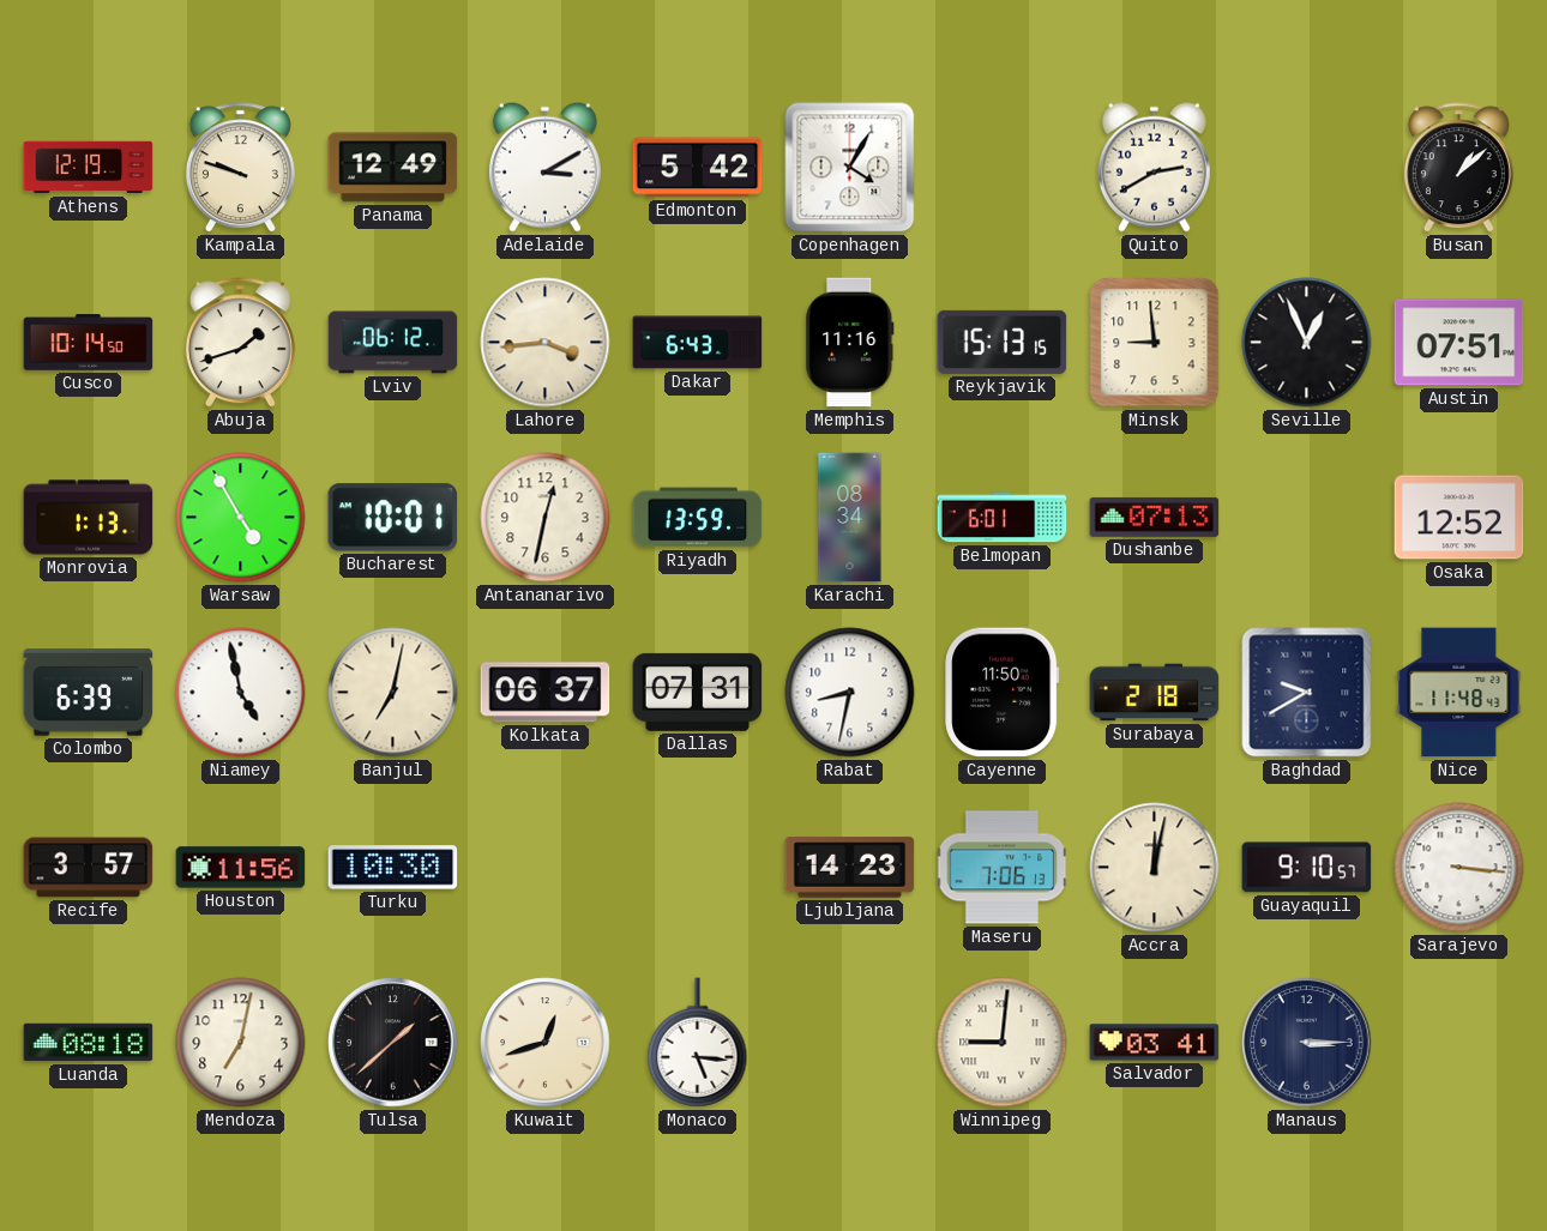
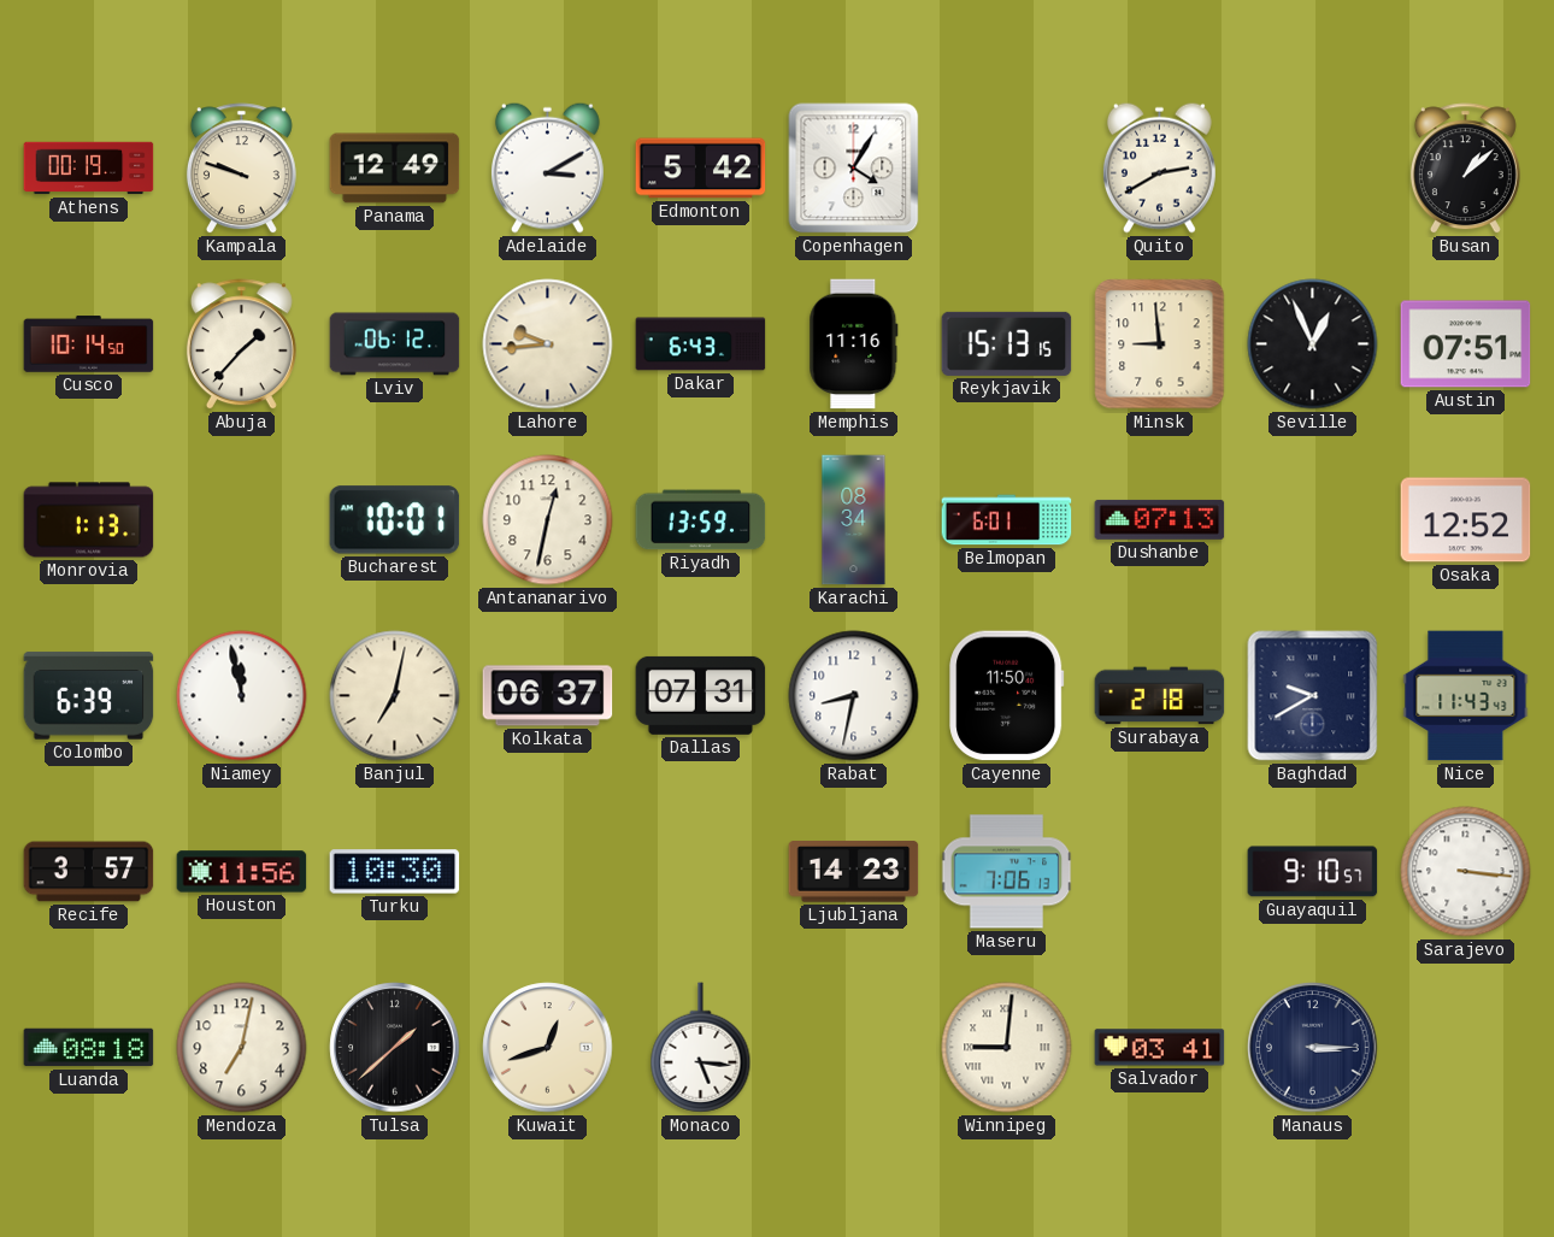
Athens: 12:19 -> 00:19 (89, 169)
Abuja: 1:42 -> 1:37 (241, 344)
Lahore: 3:44 -> 9:44 (548, 344)
Warsaw: 4:55 -> none (241, 518)
Niamey: 4:58 -> 11:58 (242, 696)
Nice: 11:48 -> 11:43 (1466, 696)
Accra: 12:02 -> none (1155, 868)
